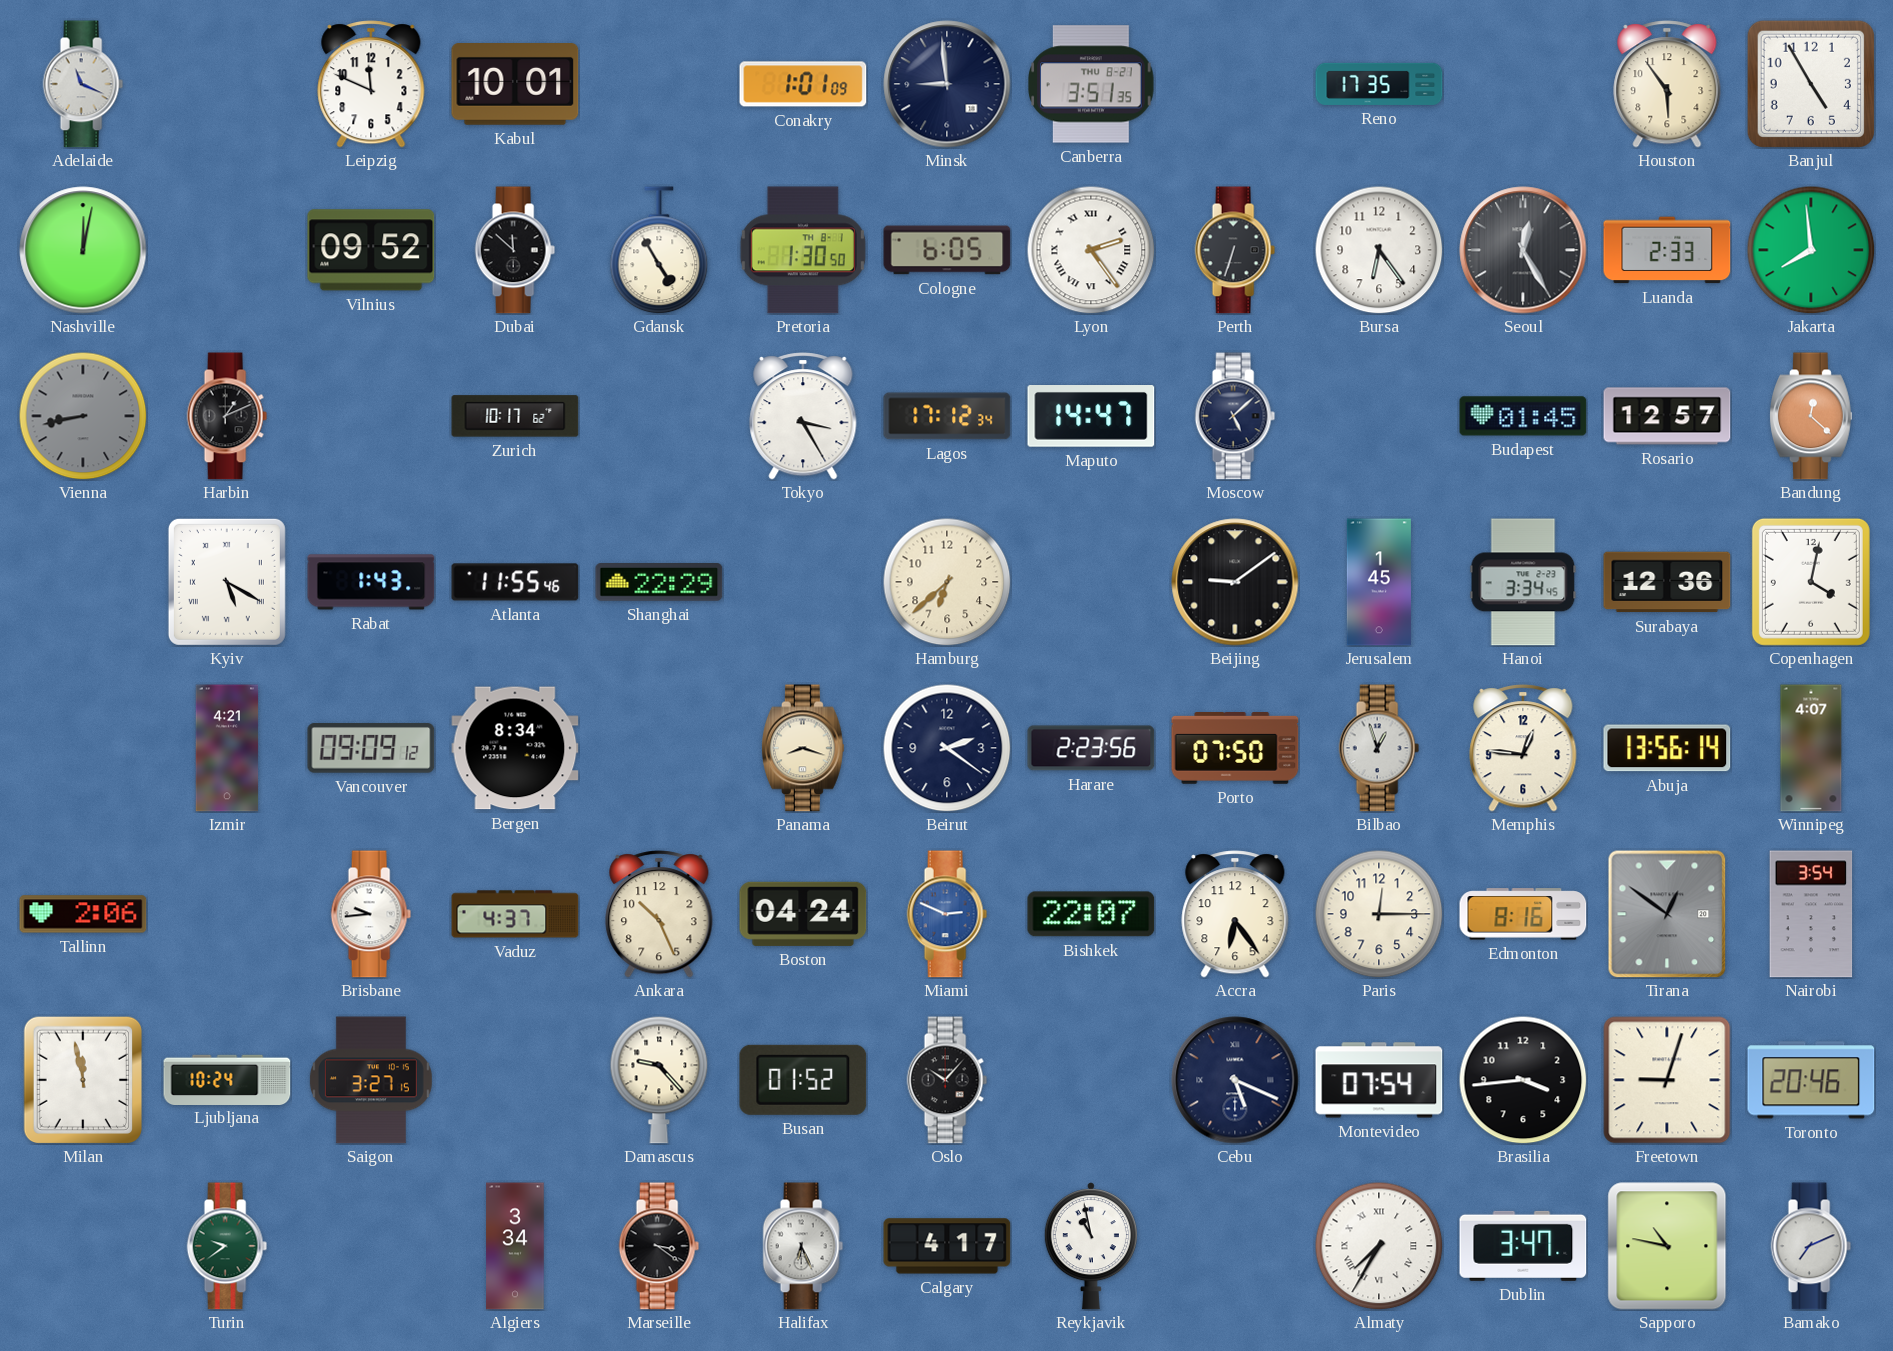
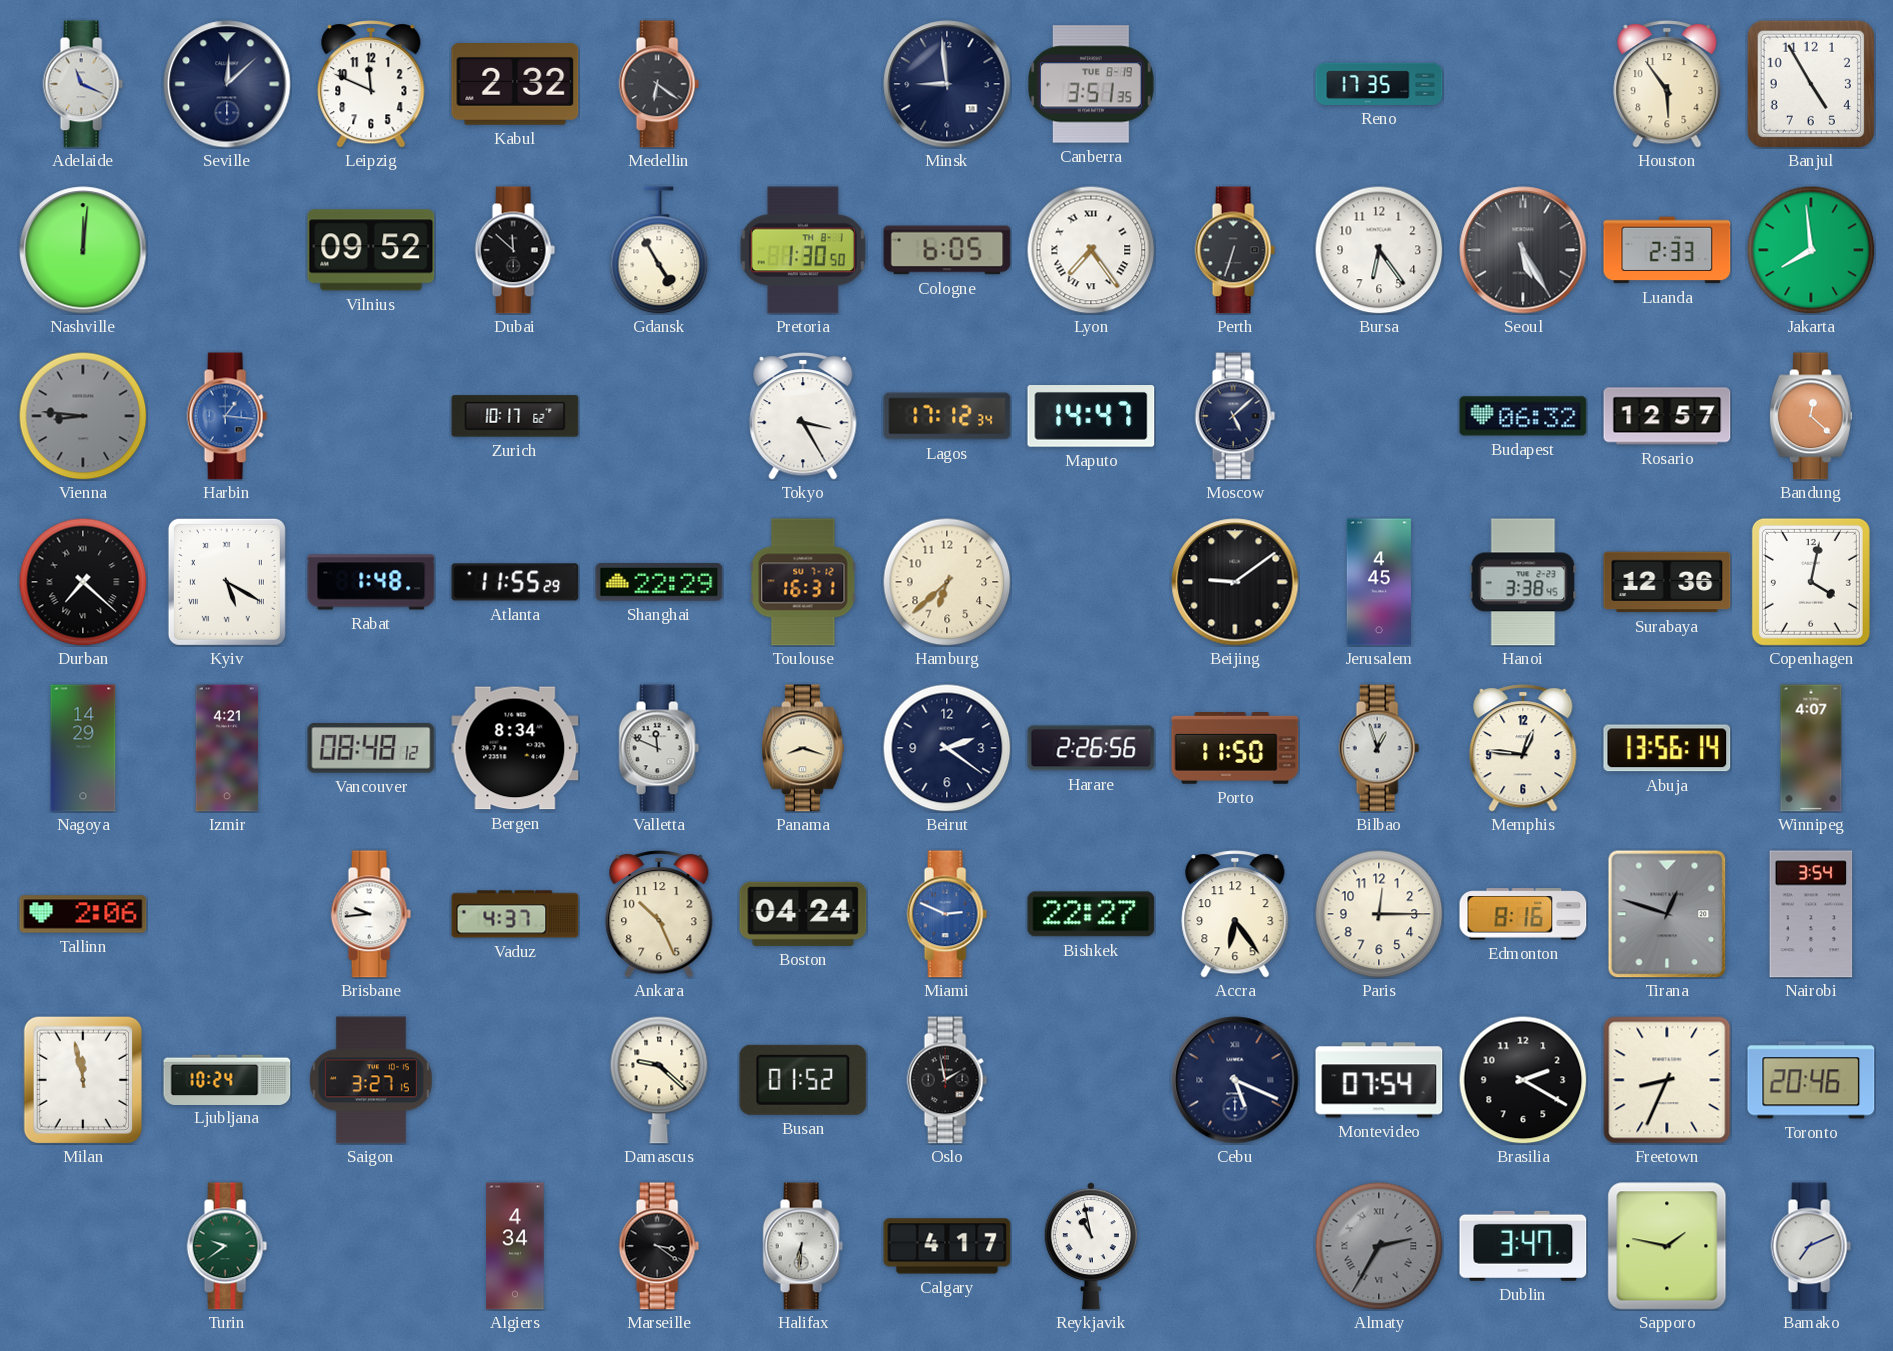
Seville: none -> 12:08 (227, 84)
Kabul: 10:01 -> 2:32 (515, 85)
Medellin: none -> 6:21 (659, 84)
Conakry: 1:01 -> none (803, 84)
Canberra date: THU 8-21 -> TUE 8-19 (1092, 84)
Nashville: 12:02 -> 12:01 (83, 250)
Lyon: 2:24 -> 7:24 (1091, 250)
Seoul: 12:25 -> 5:25 (1523, 250)
Vienna: 8:43 -> 8:46 (83, 416)
Harbin: 1:11 -> 1:16 (227, 416)
Harbin dial: black -> blue (227, 416)
Budapest: 01:45 -> 06:32 (1523, 416)
Durban: none -> 7:22 (83, 582)
Rabat: 1:43 -> 1:48 (371, 582)
Atlanta: 11:55:46 -> 11:55:29 (515, 582)
Toulouse: none -> 16:31 (803, 582)
Jerusalem: 1:45 -> 4:45 (1379, 582)
Hanoi: 3:34 -> 3:38 (1523, 582)
Nagoya: none -> 14:29 (83, 748)
Vancouver: 09:09 -> 08:48 (371, 748)
Valletta: none -> 11:49 (659, 748)
Harare: 2:23 -> 2:26 (1091, 748)
Porto: 07:50 -> 11:50 (1235, 749)
Bishkek: 22:07 -> 22:27 (1091, 914)
Tirana: 12:51 -> 12:48 (1667, 914)
Damascus: 9:23 -> 9:22 (659, 1080)
Oslo: 10:07 -> 1:58 (947, 1080)
Brasilia: 3:44 -> 2:20 (1523, 1080)
Freetown: 9:03 -> 8:34 (1667, 1080)
Algiers: 3:34 -> 4:34 (515, 1246)
Halifax: 6:26 -> 6:31 (803, 1246)
Almaty: 7:35 -> 2:35 (1379, 1246)
Almaty dial: white -> grey (1379, 1246)
Sapporo: 10:47 -> 1:47 (1667, 1246)
